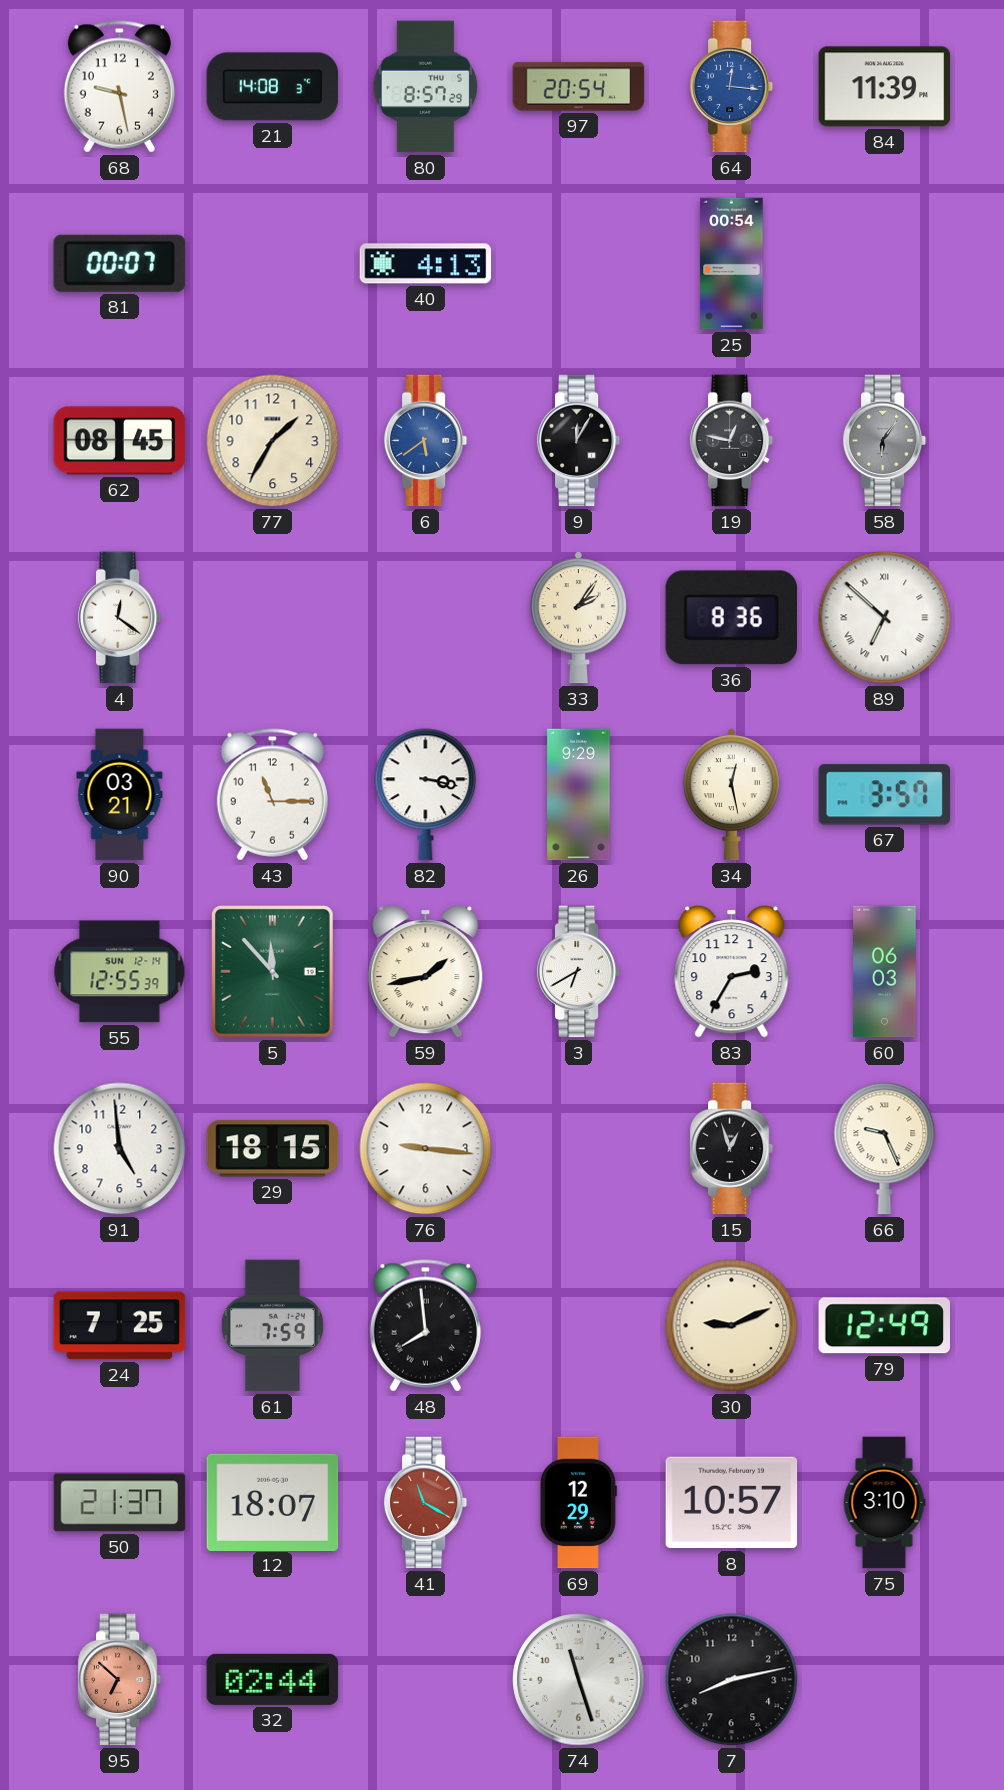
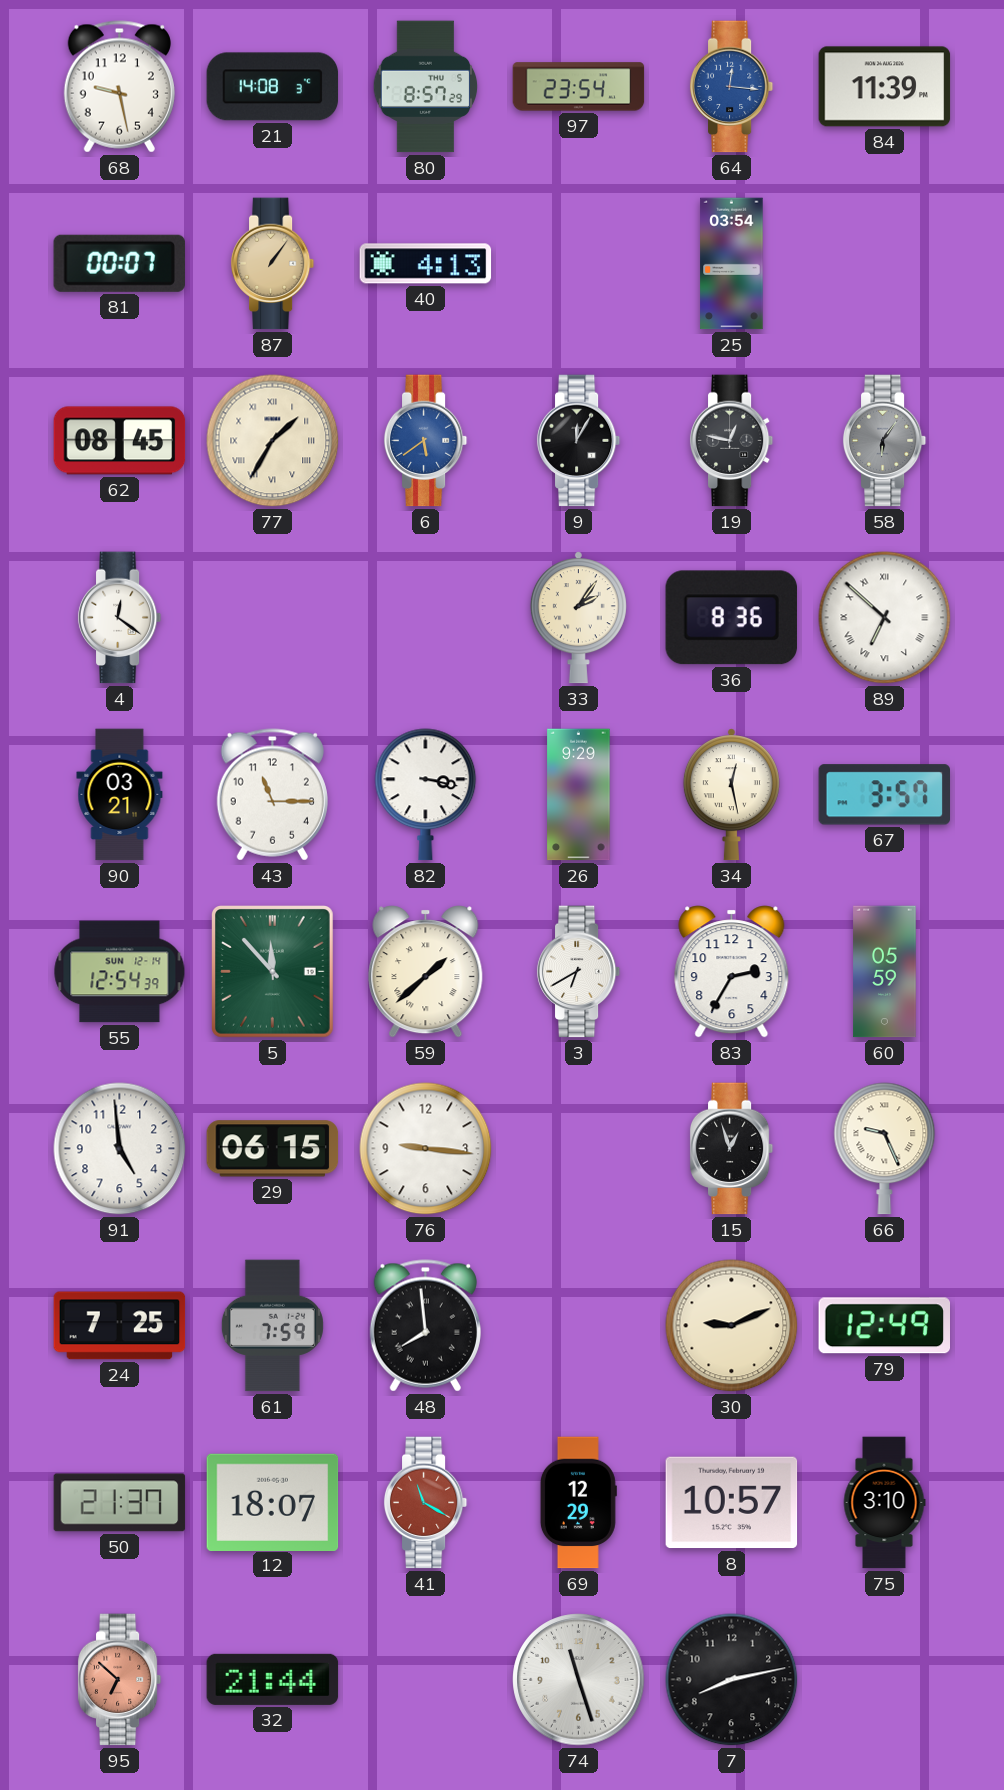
97: 20:54 -> 23:54 (579, 87)
87: none -> 1:06 (273, 264)
25: 00:54 -> 03:54 (732, 264)
77 numerals: Arabic -> Roman (273, 441)
55: 12:55 -> 12:54 (120, 972)
59: 1:43 -> 1:38 (426, 972)
60: 06:03 -> 05:59 (885, 972)
29: 18:15 -> 06:15 (273, 1149)
32: 02:44 -> 21:44 (273, 1679)
